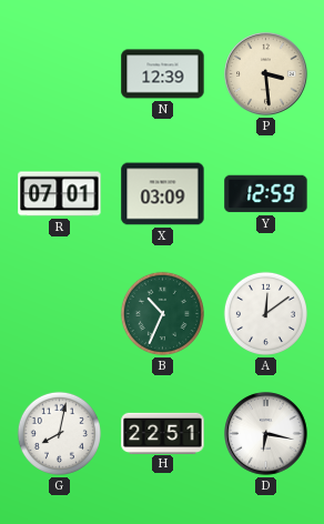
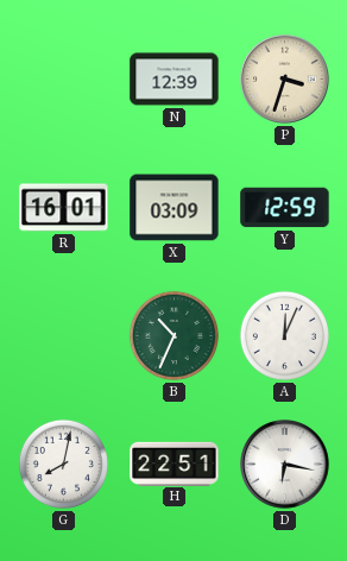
P: 3:29 -> 3:33 (285, 80)
R: 07:01 -> 16:01 (64, 208)
A: 12:09 -> 12:04 (284, 335)
